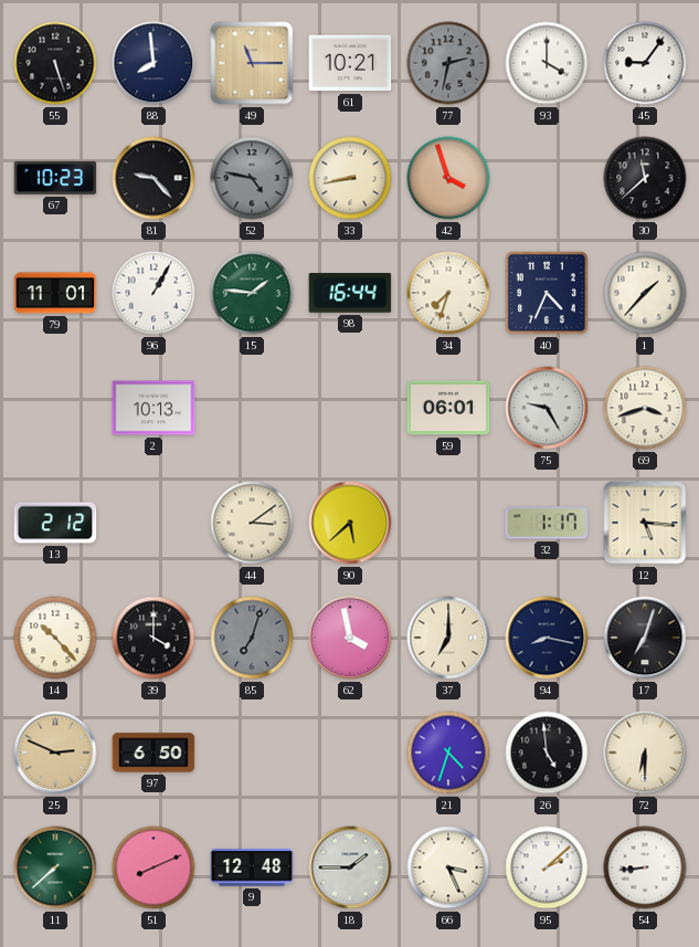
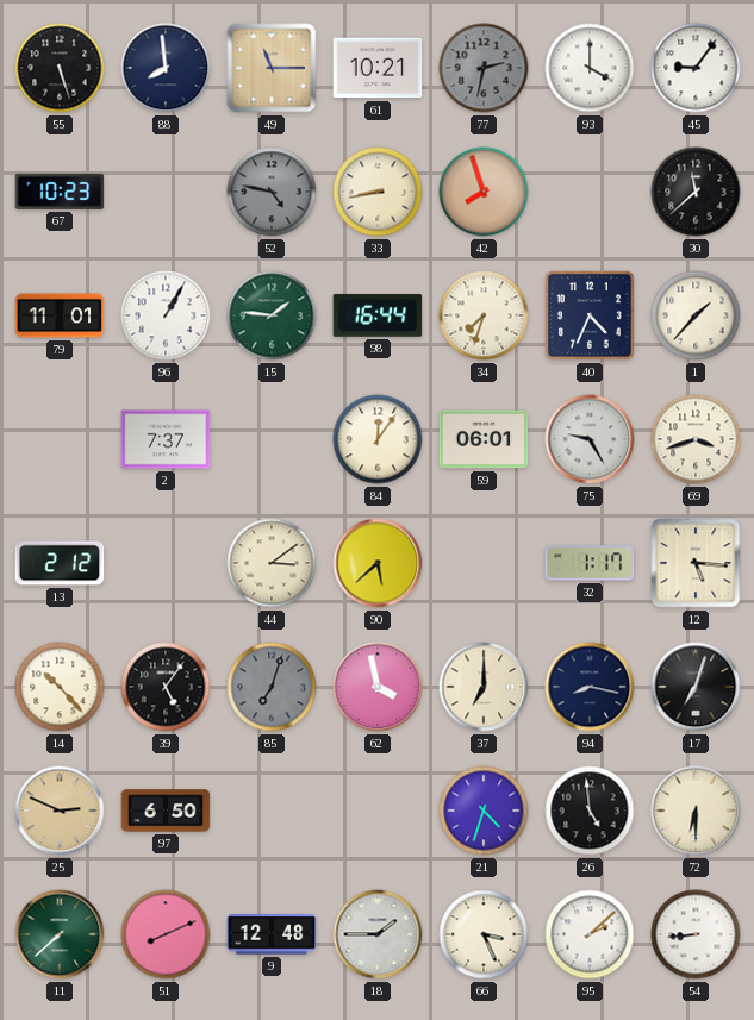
81: 9:23 -> none (153, 178)
42: 3:57 -> 7:57 (484, 192)
2: 10:13 -> 7:37 (166, 439)
84: none -> 12:06 (378, 439)
39: 4:00 -> 5:06 (166, 687)
